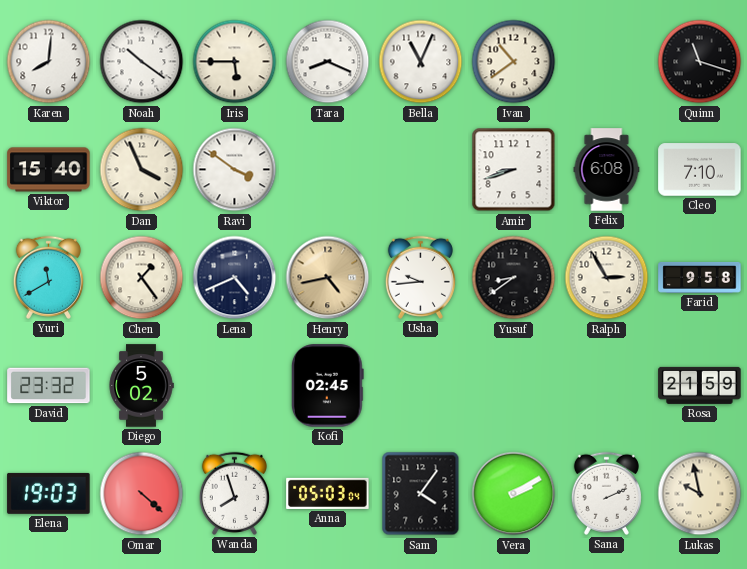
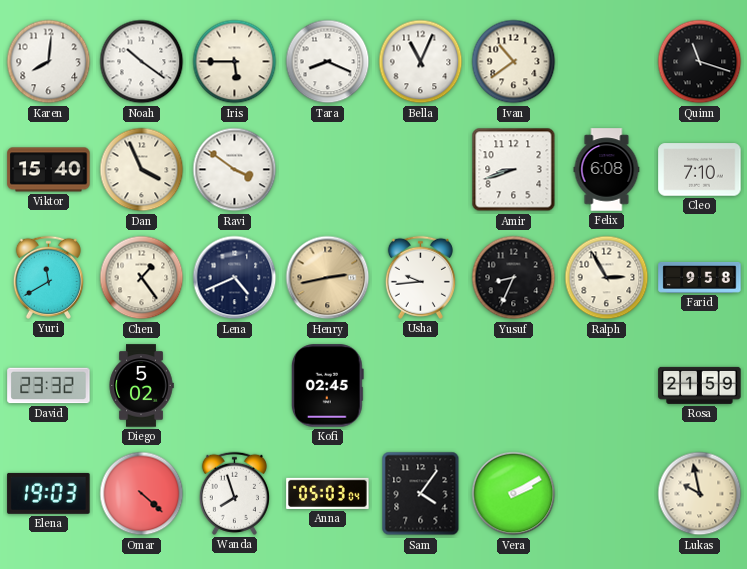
Henry: 4:43 -> 2:43 (328, 278)
Yusuf: 8:39 -> 8:34 (514, 278)
Sana: 2:11 -> none (606, 493)
